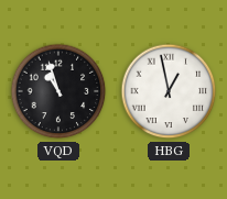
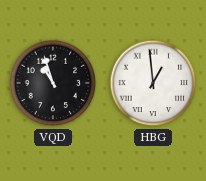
HBG: 12:58 -> 12:59 (153, 83)
